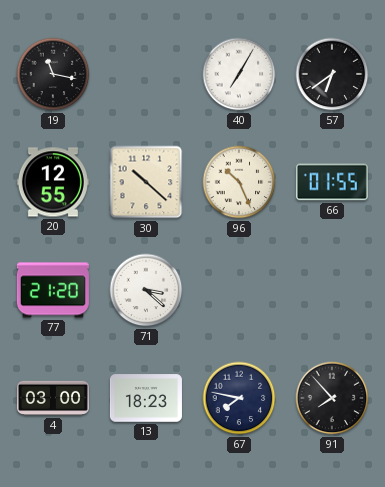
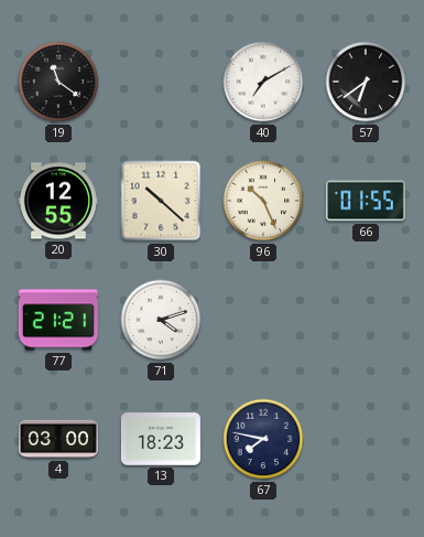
19: 11:17 -> 11:21 (58, 82)
40: 7:05 -> 7:10 (263, 82)
77: 21:20 -> 21:21 (58, 320)
71: 3:22 -> 4:12 (161, 320)
91: 7:53 -> none (332, 398)
